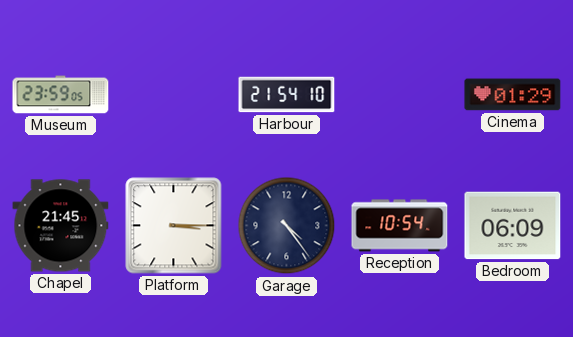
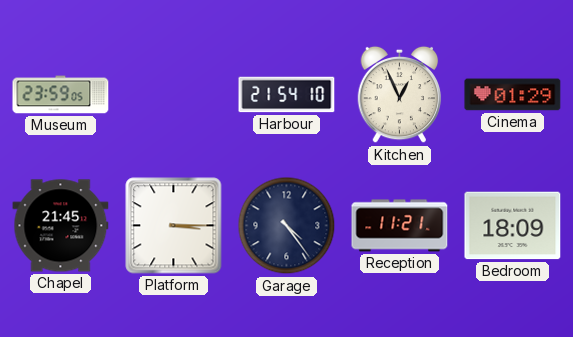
Kitchen: none -> 12:56 (400, 95)
Reception: 10:54 -> 11:21 (400, 226)
Bedroom: 06:09 -> 18:09 (513, 226)
